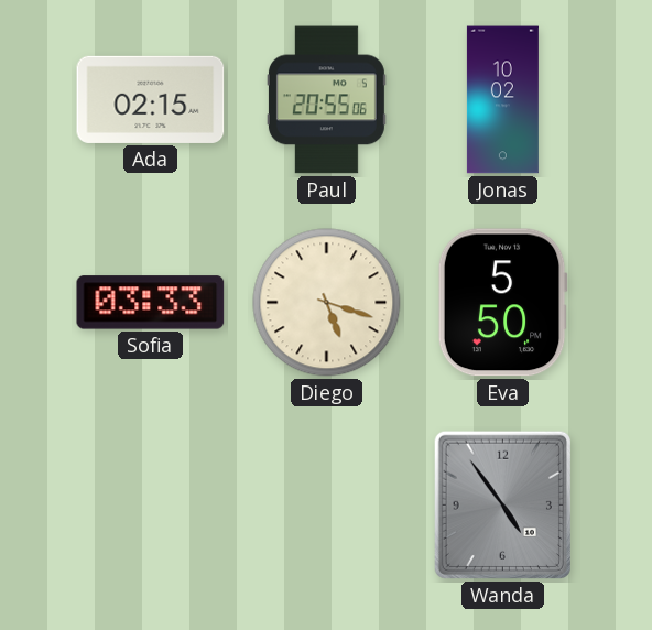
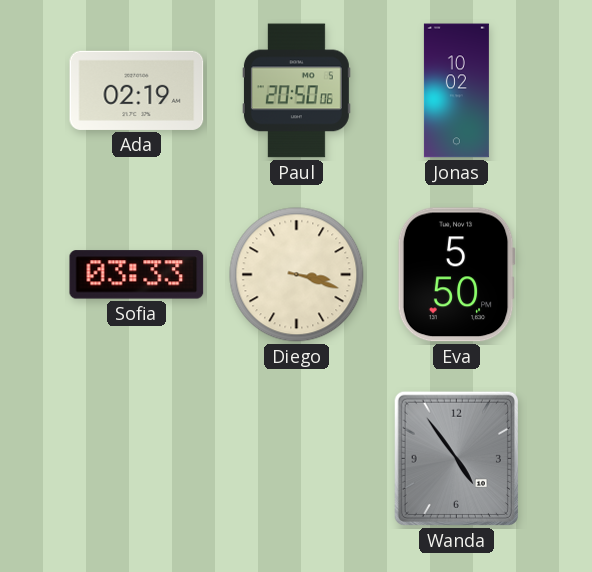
Ada: 02:15 -> 02:19 (137, 90)
Paul: 20:55 -> 20:50 (296, 91)
Diego: 5:18 -> 3:18 (297, 275)
